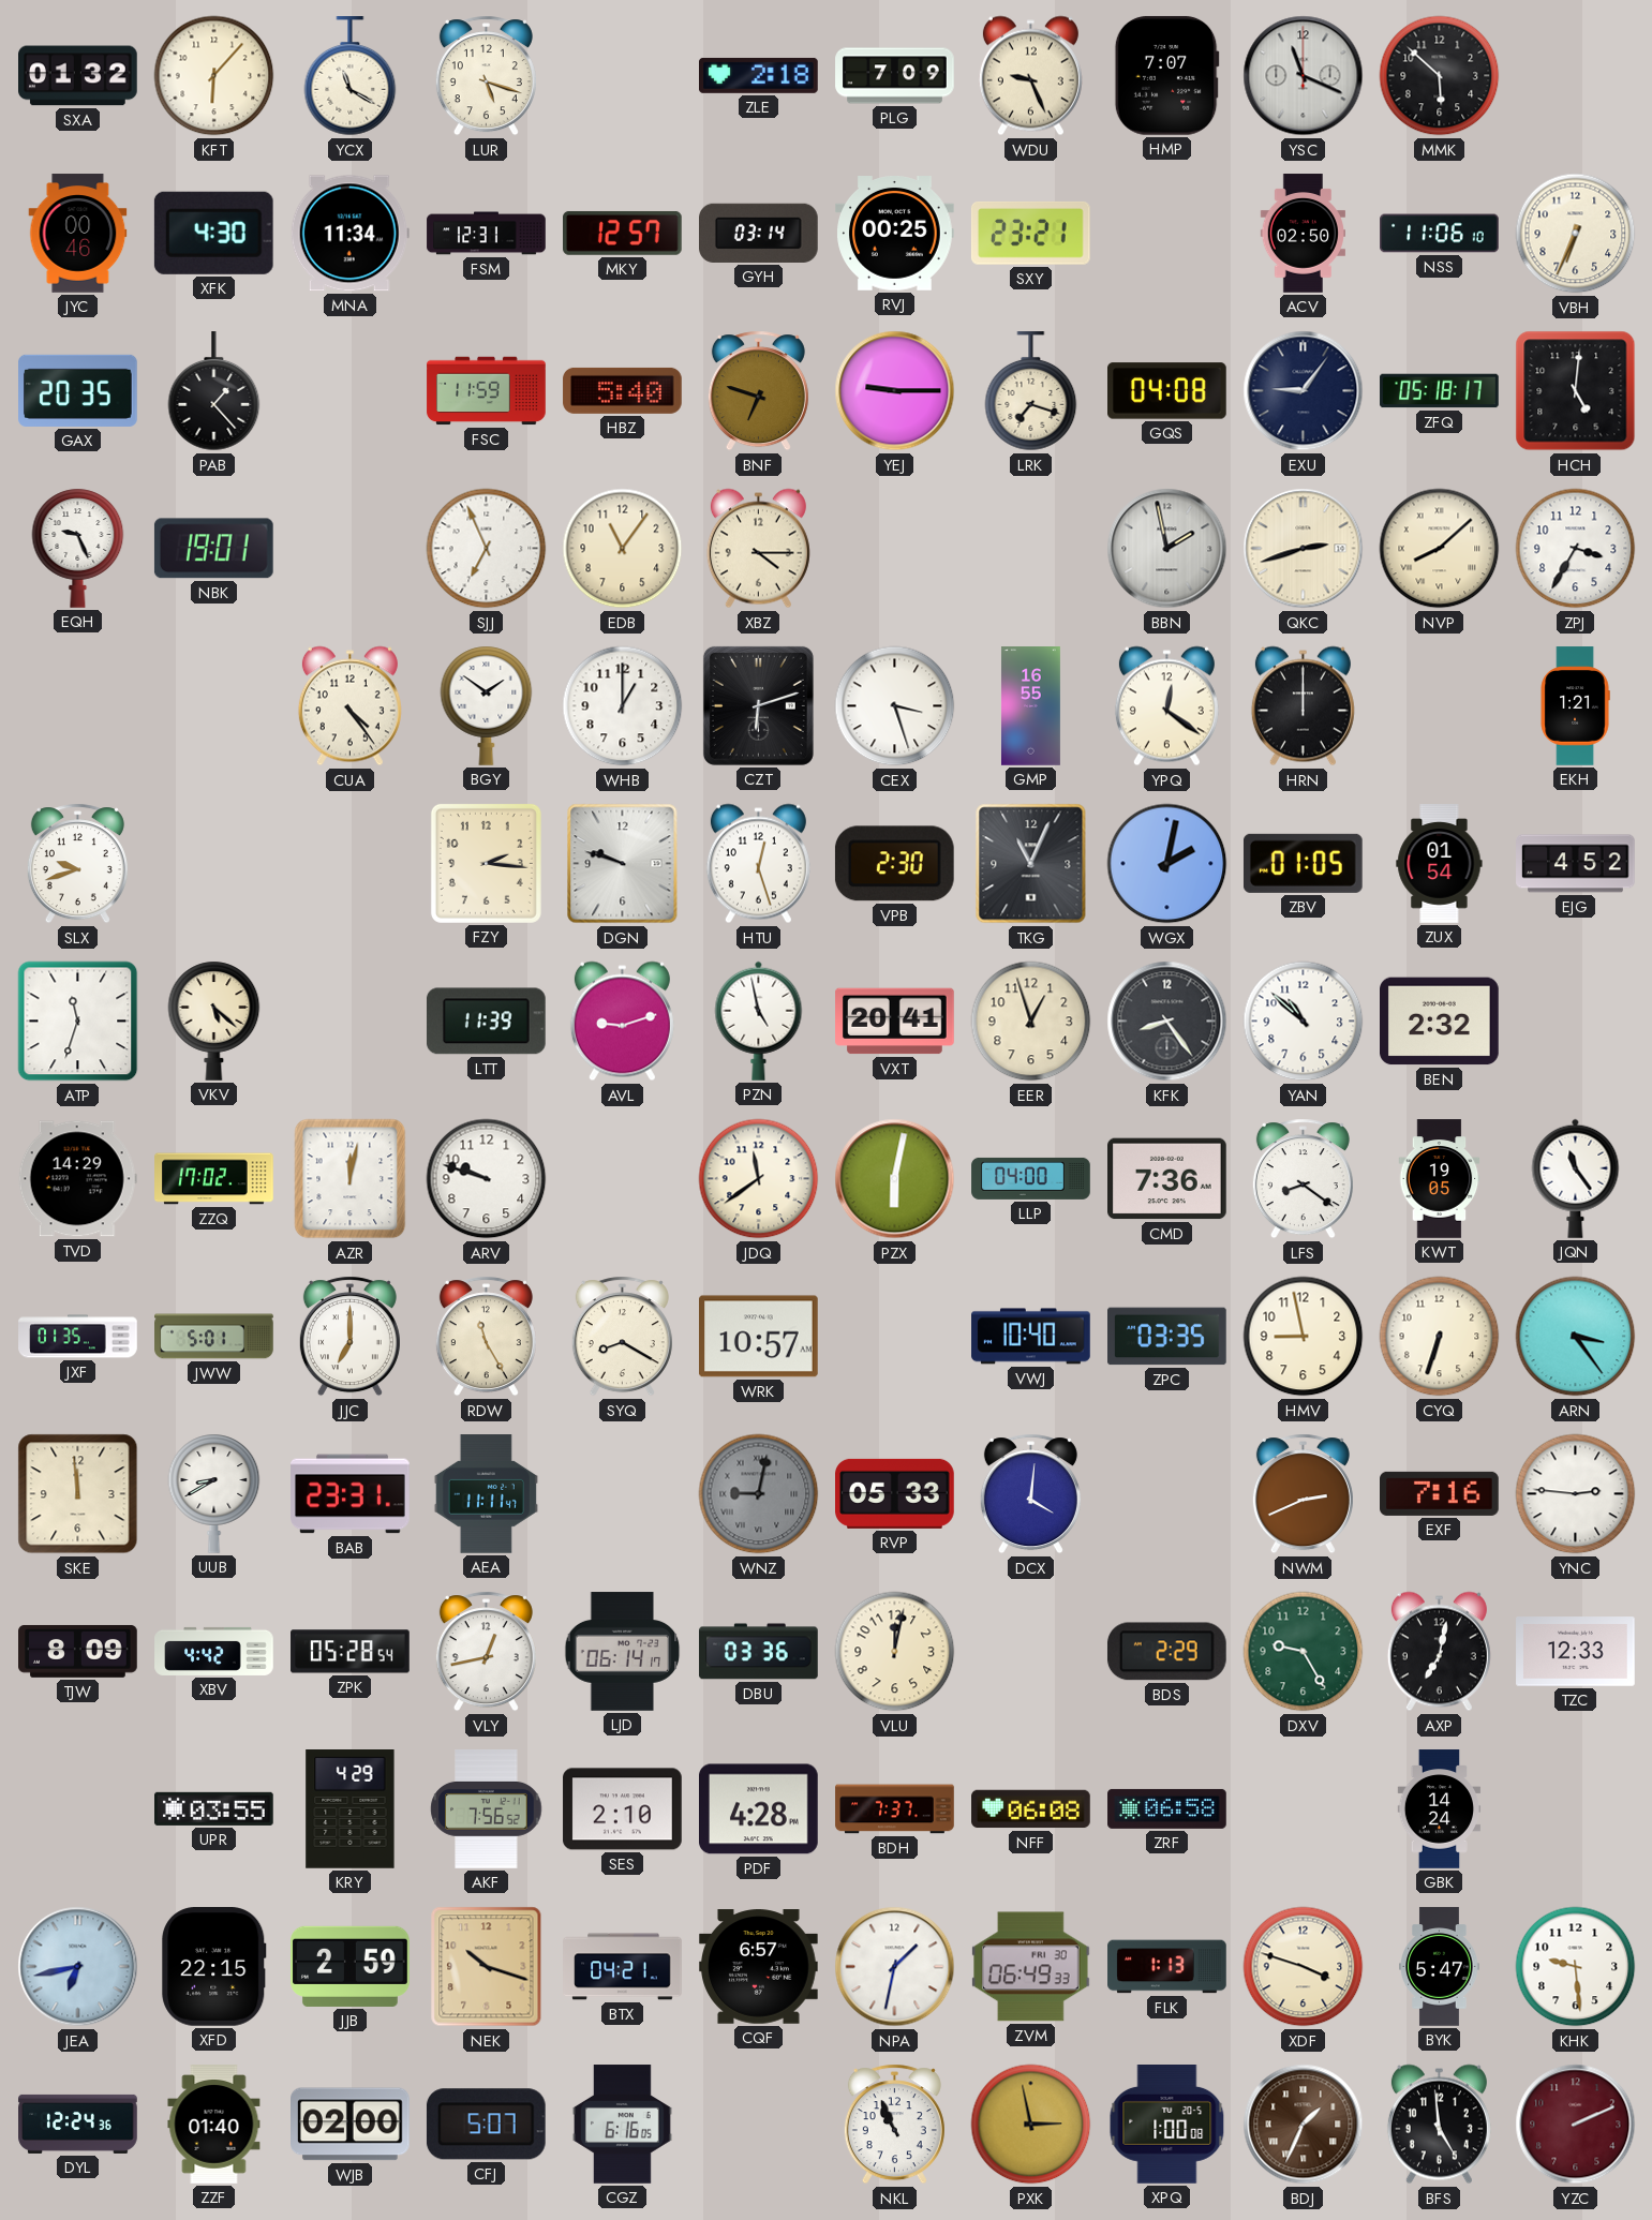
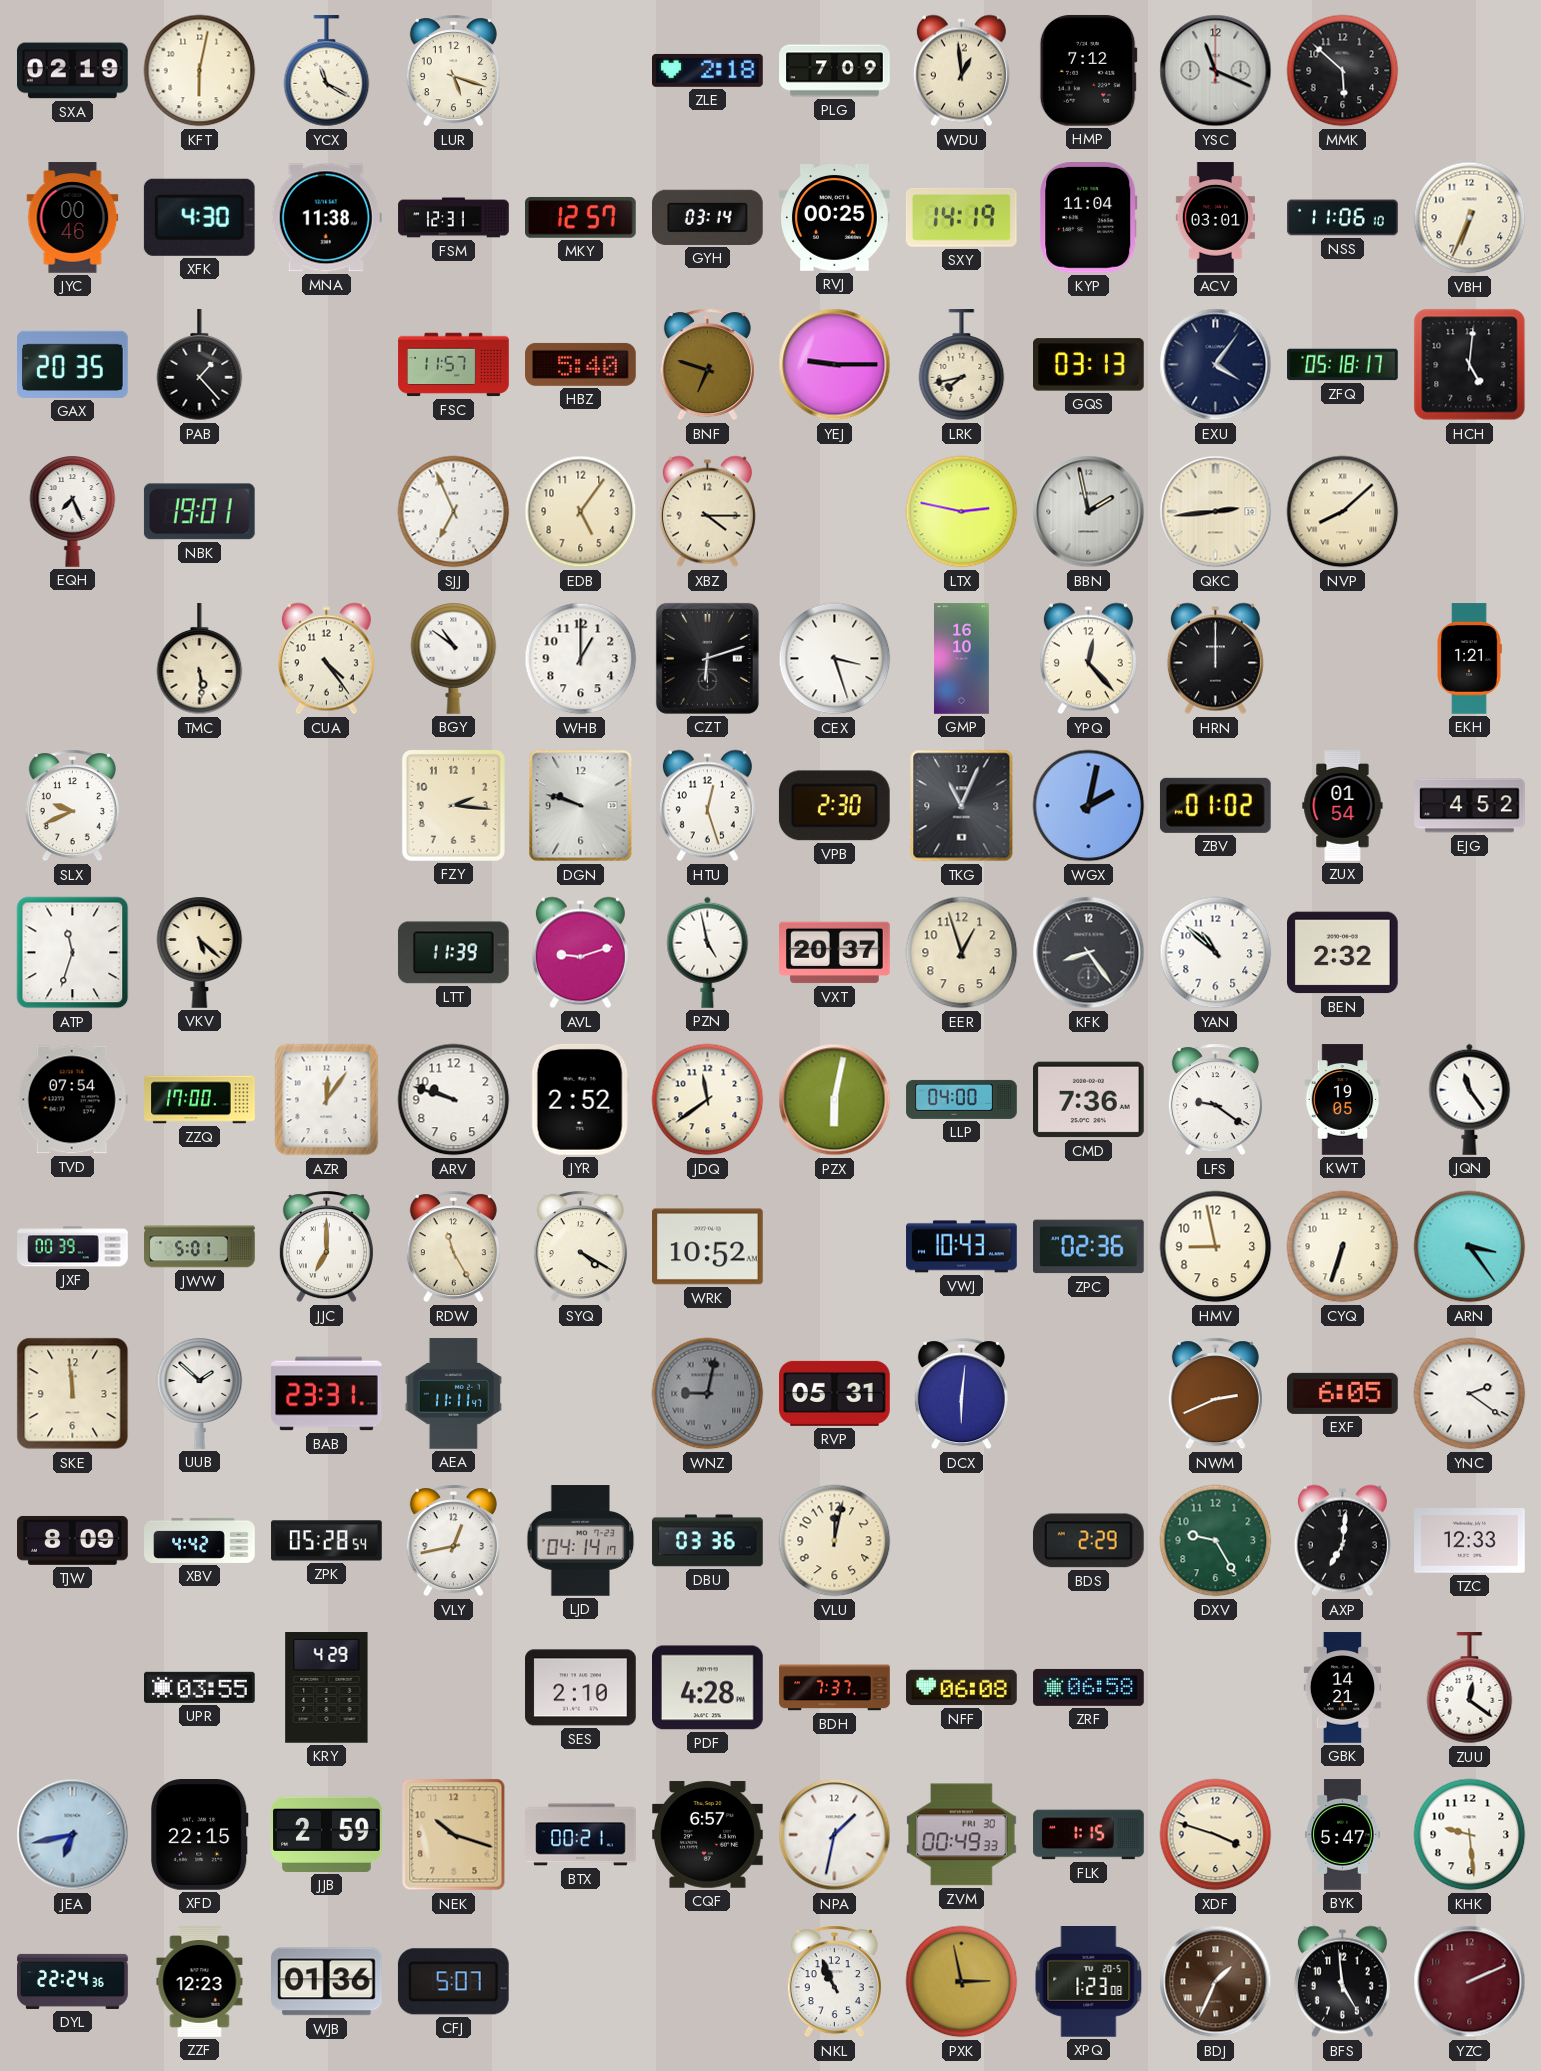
SXA: 01:32 -> 02:19 (73, 71)
KFT: 6:07 -> 6:02 (200, 71)
WDU: 9:26 -> 12:59 (961, 71)
HMP: 7:07 -> 7:12 (1088, 70)
MNA: 11:34 -> 11:38 (326, 218)
SXY: 23:21 -> 14:19 (961, 217)
KYP: none -> 11:04 (1089, 218)
ACV: 02:50 -> 03:01 (1215, 218)
FSC: 11:59 -> 11:57 (454, 365)
LRK: 7:18 -> 7:43 (962, 365)
GQS: 04:08 -> 03:13 (1089, 365)
EXU: 9:06 -> 4:06 (1216, 365)
EQH: 9:26 -> 7:26 (73, 511)
EDB: 11:06 -> 5:06 (581, 512)
LTX: none -> 2:47 (962, 512)
QKC: 2:42 -> 2:44 (1216, 512)
ZPJ: 3:35 -> none (1576, 549)
TMC: none -> 5:29 (200, 659)
BGY: 1:51 -> 10:51 (454, 658)
GMP: 16:55 -> 16:10 (961, 659)
YPQ: 12:21 -> 12:23 (1088, 659)
SLX: 9:42 -> 9:41 (72, 806)
ZBV: 01:05 -> 01:02 (1215, 805)
VXT: 20:41 -> 20:37 (835, 953)
TVD: 14:29 -> 07:54 (72, 1100)
ZZQ: 17:02 -> 17:00 (200, 1100)
AZR: 12:02 -> 12:06 (327, 1100)
JYR: none -> 2:52 (580, 1100)
LFS: 8:21 -> 9:21 (1215, 1100)
JXF: 01:35 -> 00:39 (73, 1247)
SYQ: 8:20 -> 4:20 (580, 1247)
WRK: 10:57 -> 10:52 (708, 1247)
VWJ: 10:40 -> 10:43 (962, 1247)
ZPC: 03:35 -> 02:36 (1089, 1247)
UUB: 8:40 -> 1:52 (200, 1393)
RVP: 05:33 -> 05:31 (835, 1393)
DCX: 4:01 -> 6:01 (961, 1394)
EXF: 7:16 -> 6:05 (1343, 1393)
YNC: 2:46 -> 2:21 (1470, 1394)
LJD: 06:14 -> 04:14 (581, 1541)
AXP: 7:02 -> 7:01 (1342, 1541)
AKF: 7:56 -> none (487, 1809)
GBK: 14:24 -> 14:21 (1343, 1688)
ZUU: none -> 12:21 (1470, 1688)
BTX: 04:21 -> 00:21 (581, 1835)
ZVM: 06:49 -> 00:49 (962, 1835)
FLK: 1:13 -> 1:15 (1089, 1835)
DYL: 12:24 -> 22:24 (73, 1981)
ZZF: 01:40 -> 12:23 (200, 1982)
WJB: 02:00 -> 01:36 (327, 1982)
CGZ: 6:16 -> none (622, 2125)
XPQ: 1:00 -> 1:23 (1089, 1982)
